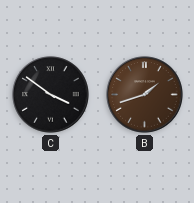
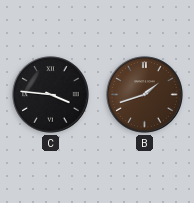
C: 3:51 -> 3:46 (51, 95)
